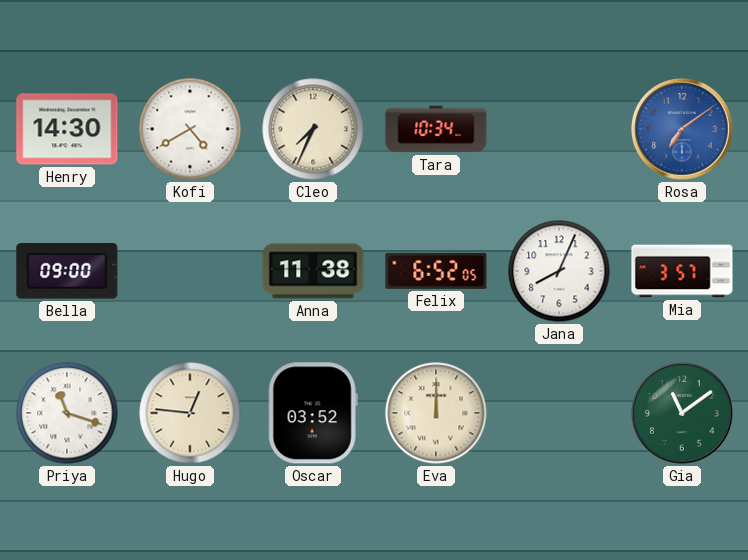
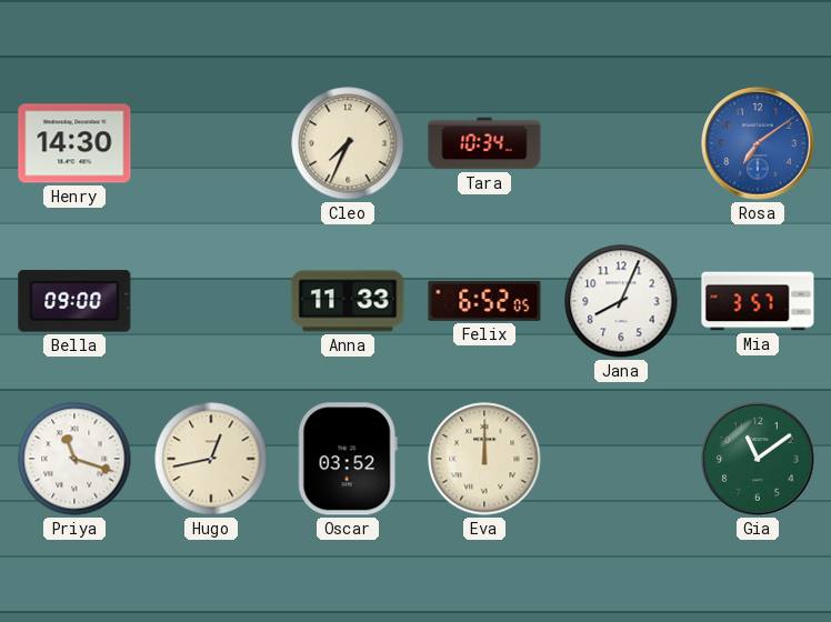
Kofi: 4:40 -> none (190, 129)
Anna: 11:38 -> 11:33 (348, 301)
Hugo: 12:46 -> 12:43 (211, 459)
